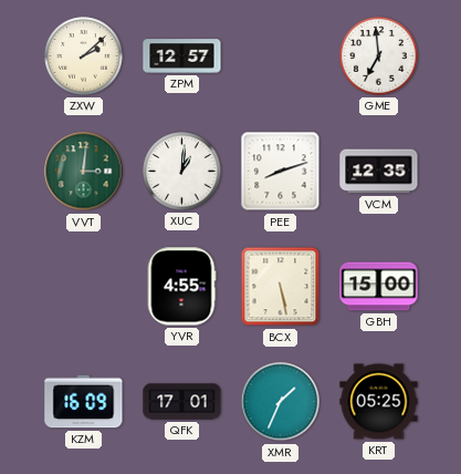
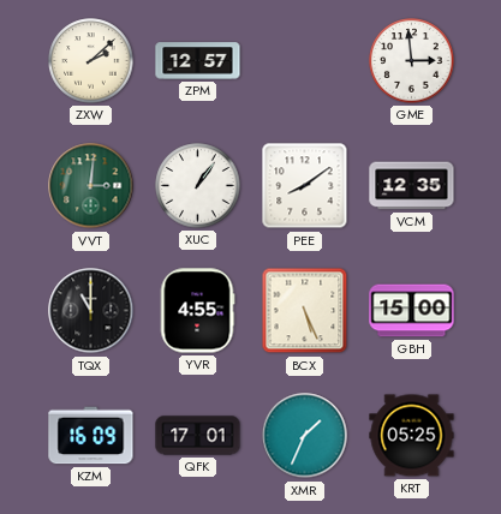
GME: 6:59 -> 2:59 (412, 61)
XUC: 1:01 -> 1:06 (198, 186)
PEE: 8:12 -> 8:09 (305, 186)
TQX: none -> 11:00 (91, 311)
BCX: 5:28 -> 5:26 (305, 311)
